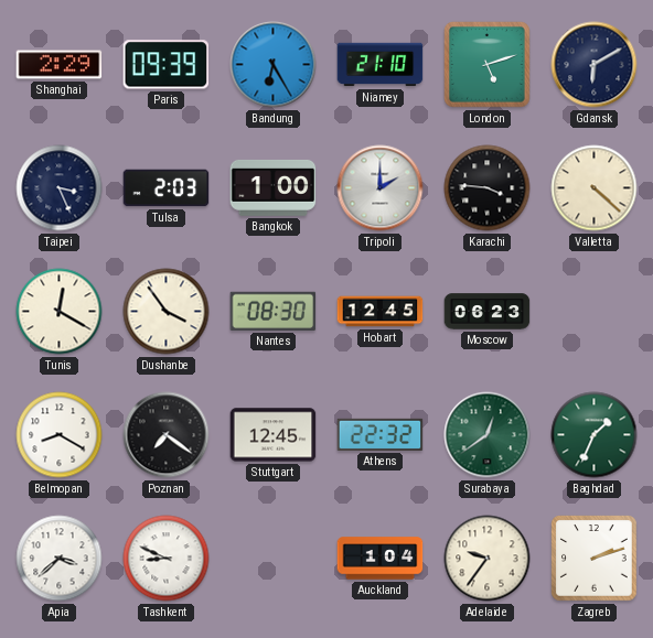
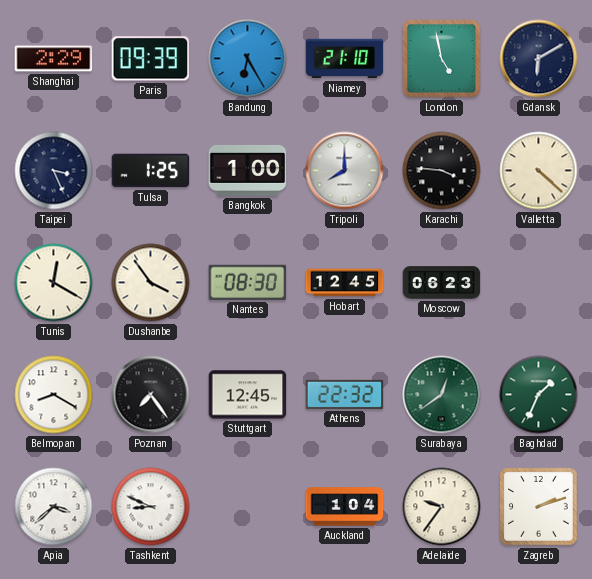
London: 5:12 -> 4:58 (442, 59)
Tulsa: 2:03 -> 1:25 (151, 171)
Tripoli: 2:00 -> 8:00 (345, 171)
Poznan: 7:21 -> 7:24 (151, 395)
